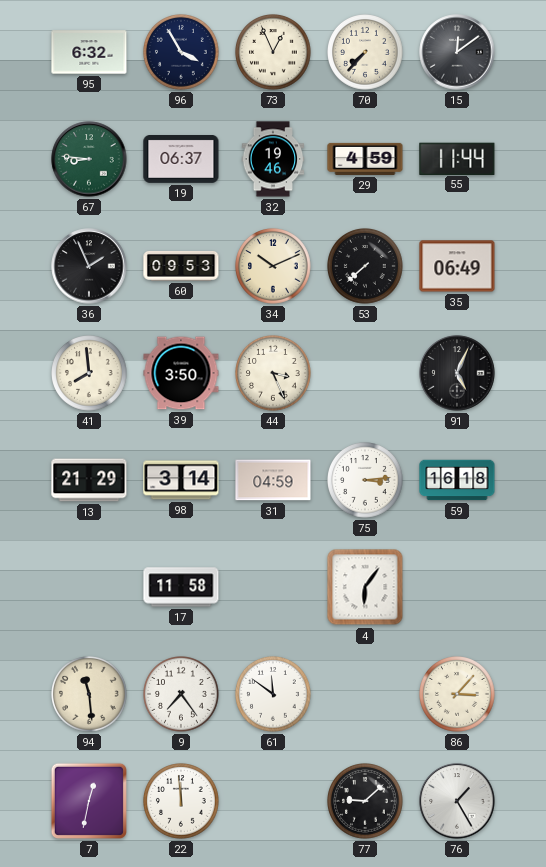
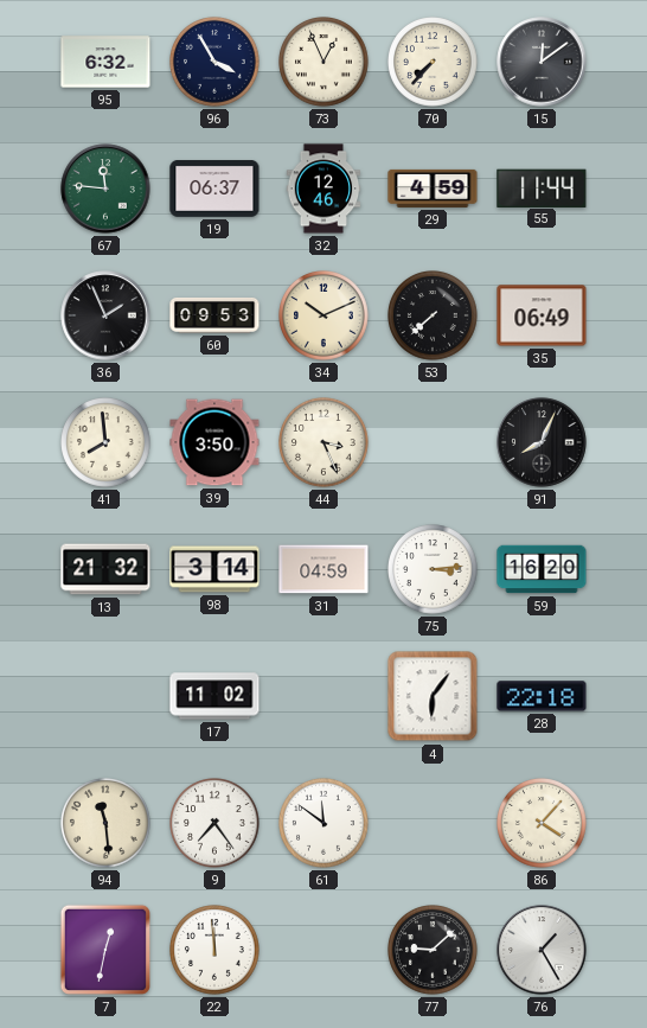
67: 8:46 -> 11:46 (105, 189)
32: 19:46 -> 12:46 (323, 189)
91: 5:04 -> 8:04 (542, 442)
13: 21:29 -> 21:32 (105, 569)
59: 16:18 -> 16:20 (542, 569)
17: 11:58 -> 11:02 (214, 696)
28: none -> 22:18 (542, 696)
86: 3:07 -> 4:07 (543, 824)
